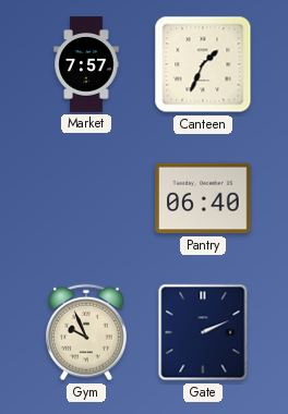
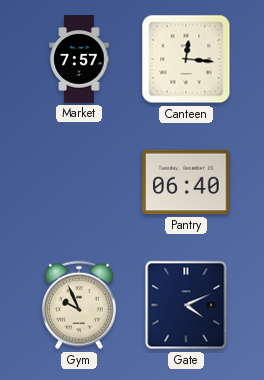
Canteen: 1:34 -> 12:16 (186, 59)
Gate: 2:11 -> 4:11 (186, 305)
